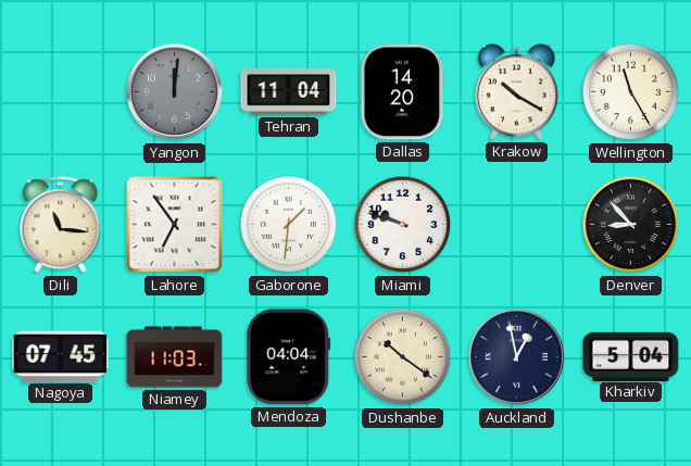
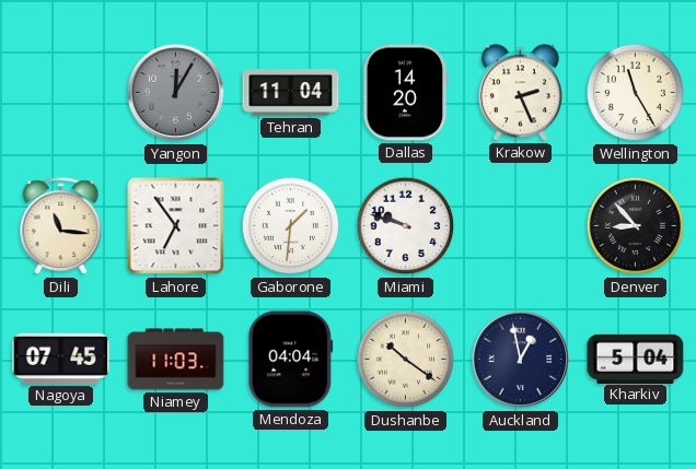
Yangon: 12:01 -> 12:05 (176, 93)
Krakow: 10:20 -> 2:26 (520, 93)
